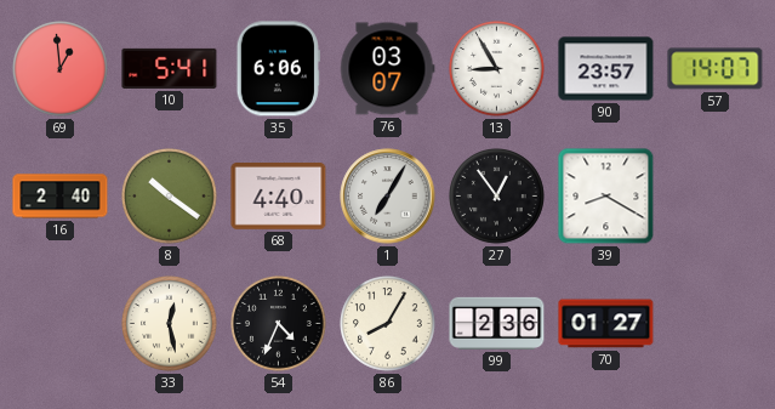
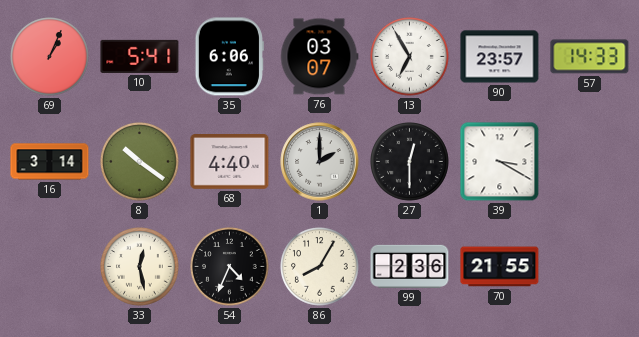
69: 12:59 -> 1:04 (50, 57)
13: 8:55 -> 6:55 (410, 57)
57: 14:07 -> 14:33 (590, 57)
16: 2:40 -> 3:14 (50, 162)
1: 7:05 -> 2:00 (320, 162)
27: 12:54 -> 12:30 (410, 162)
39: 8:20 -> 3:20 (500, 162)
70: 01:27 -> 21:55 (500, 267)
